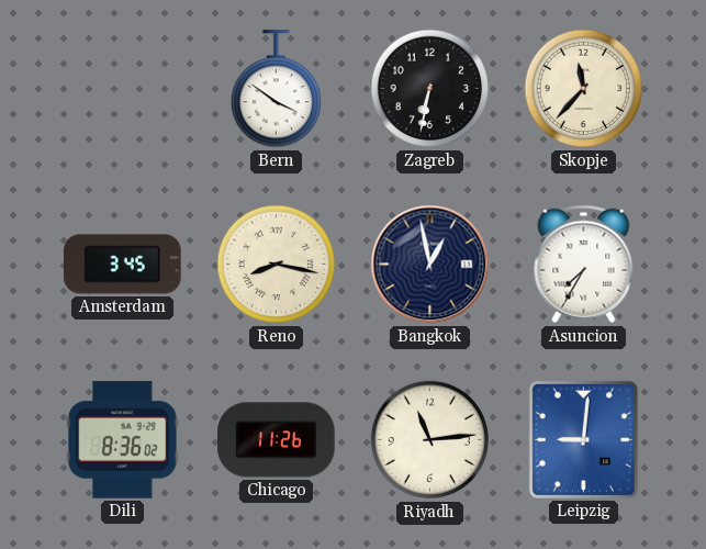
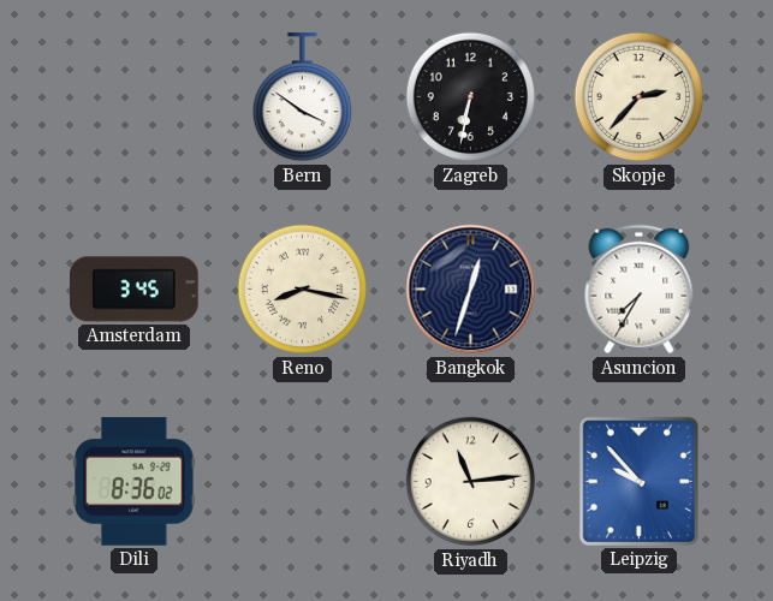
Skopje: 11:37 -> 2:37 (640, 97)
Bangkok: 12:58 -> 12:33 (471, 290)
Chicago: 11:26 -> none (277, 440)
Leipzig: 9:01 -> 9:53 (638, 481)
